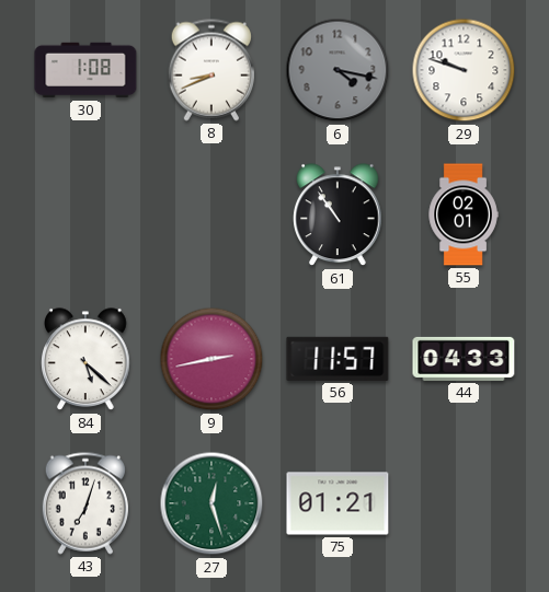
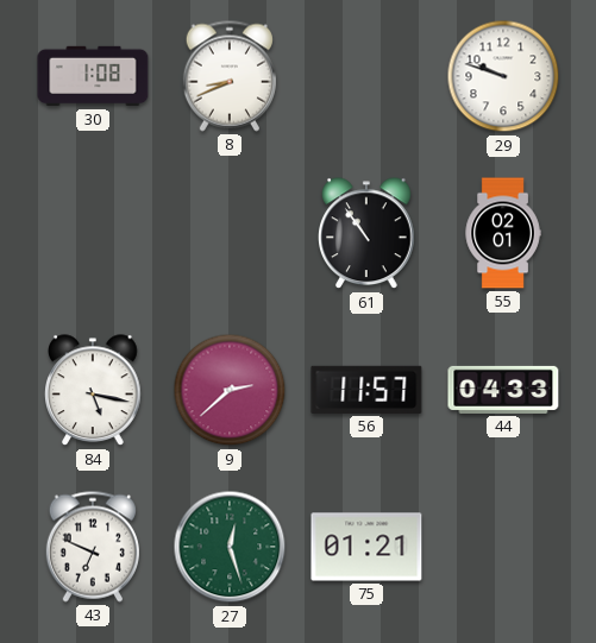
6: 4:17 -> none (338, 70)
84: 5:22 -> 5:17 (94, 391)
9: 2:43 -> 2:38 (230, 390)
43: 7:03 -> 6:49 (93, 547)
